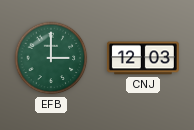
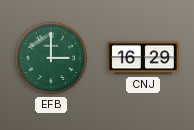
CNJ: 12:03 -> 16:29 (143, 58)
